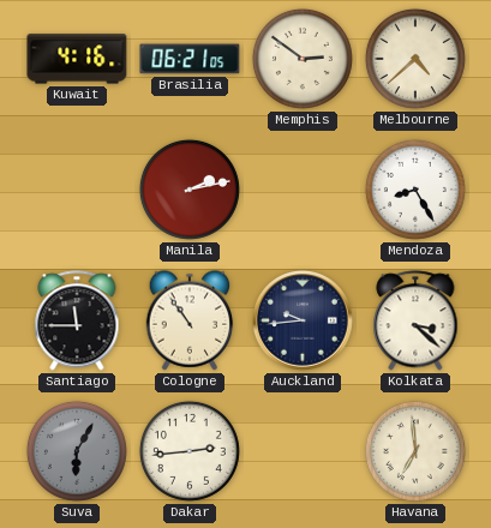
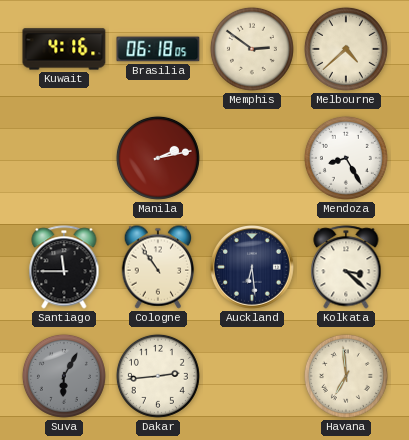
Brasilia: 06:21 -> 06:18 (158, 49)
Auckland: 9:44 -> 6:29 (253, 268)
